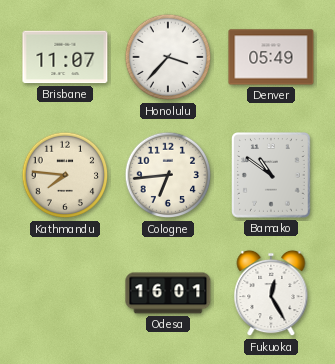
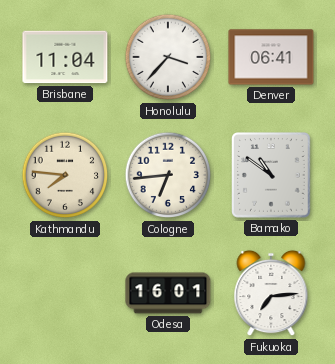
Brisbane: 11:07 -> 11:04 (65, 57)
Denver: 05:49 -> 06:41 (271, 57)
Fukuoka: 12:25 -> 7:14 (271, 293)
